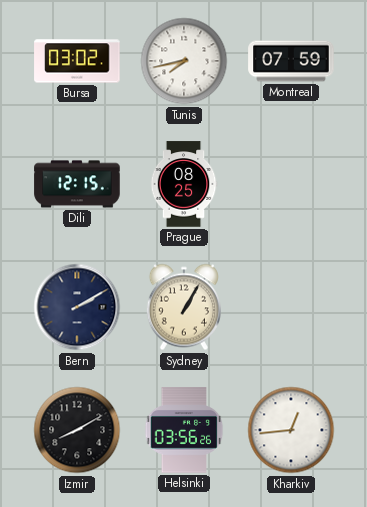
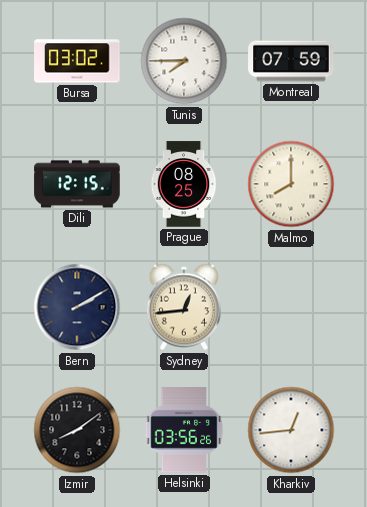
Tunis: 7:43 -> 7:45 (184, 61)
Malmo: none -> 8:00 (291, 184)
Sydney: 1:05 -> 12:44 (184, 307)
Izmir: 8:10 -> 8:09 (77, 430)
